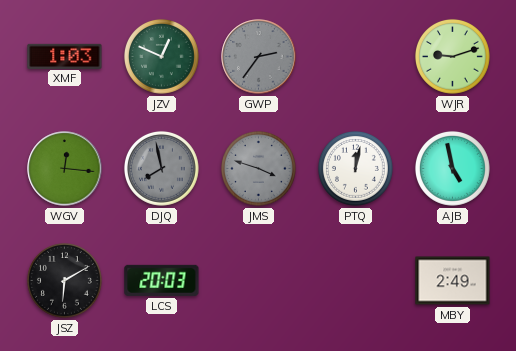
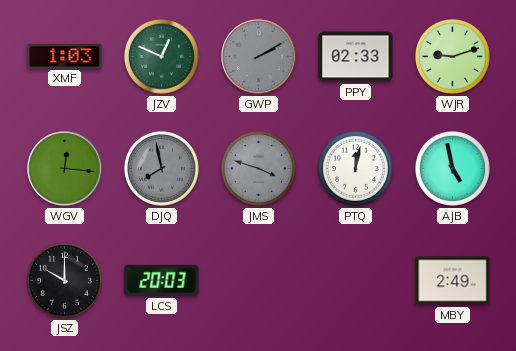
GWP: 2:36 -> 2:10 (259, 57)
PPY: none -> 02:33 (356, 57)
JSZ: 6:10 -> 10:00 (64, 280)
